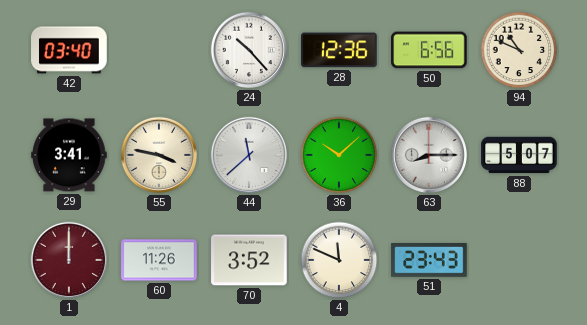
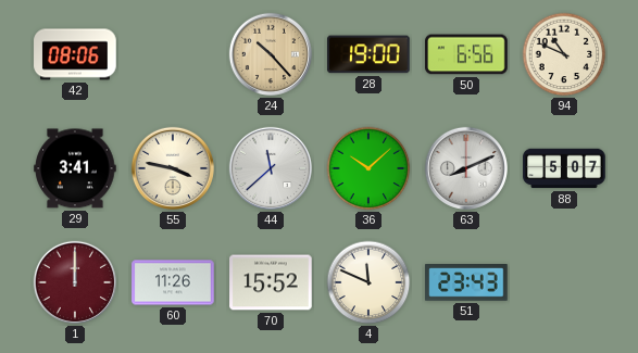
42: 03:40 -> 08:06 (75, 54)
24 dial: white -> champagne (271, 54)
28: 12:36 -> 19:00 (368, 54)
63: 8:15 -> 8:11 (466, 168)
70: 3:52 -> 15:52 (271, 282)
